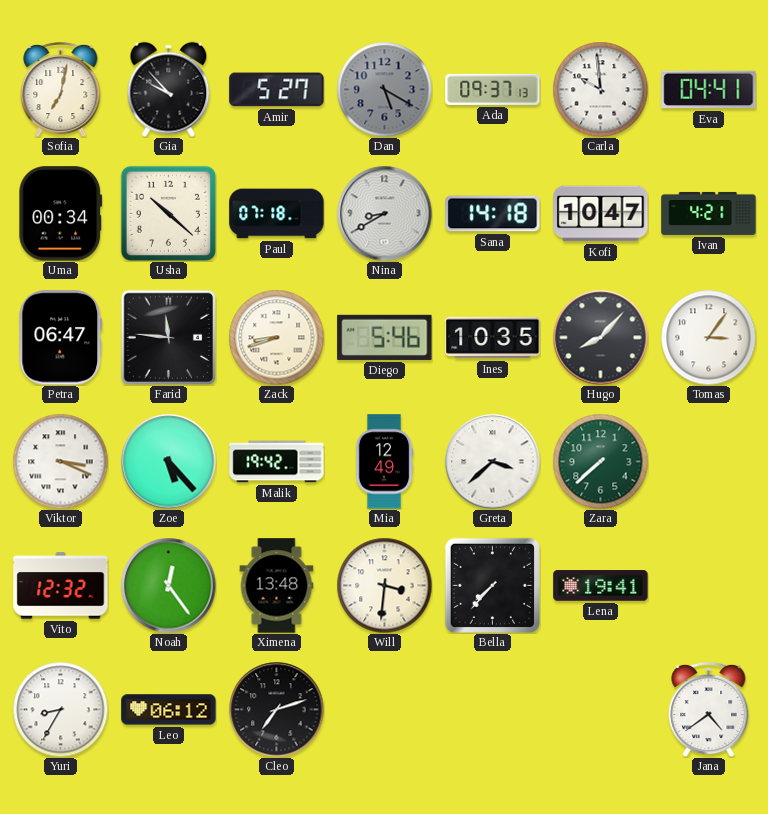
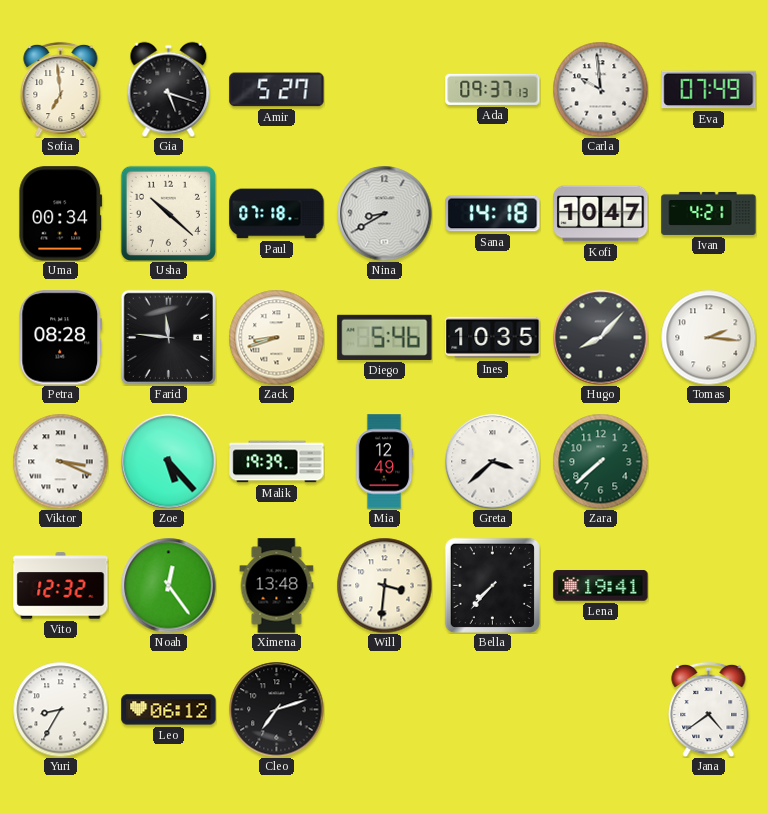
Sofia: 7:02 -> 6:59 (61, 89)
Gia: 9:53 -> 5:18 (169, 89)
Dan: 5:20 -> none (384, 89)
Eva: 04:41 -> 07:49 (709, 90)
Petra: 06:47 -> 08:28 (61, 338)
Tomas: 3:06 -> 2:16 (708, 337)
Malik: 19:42 -> 19:39 (277, 462)
